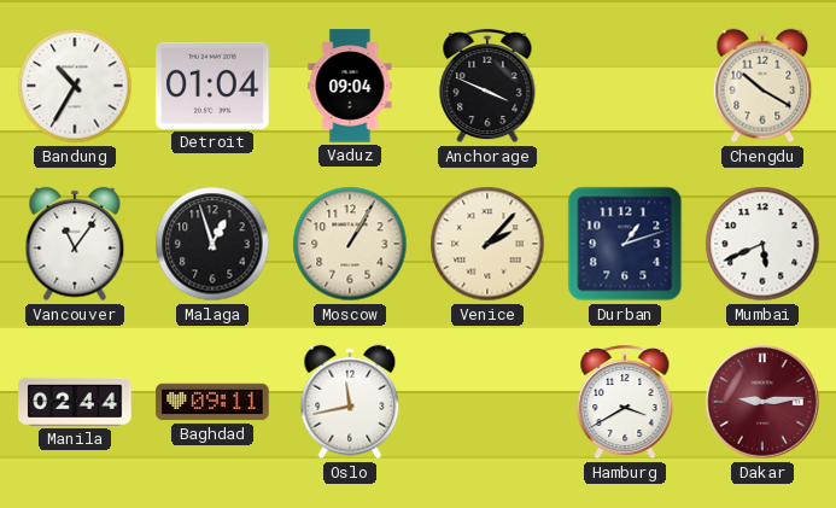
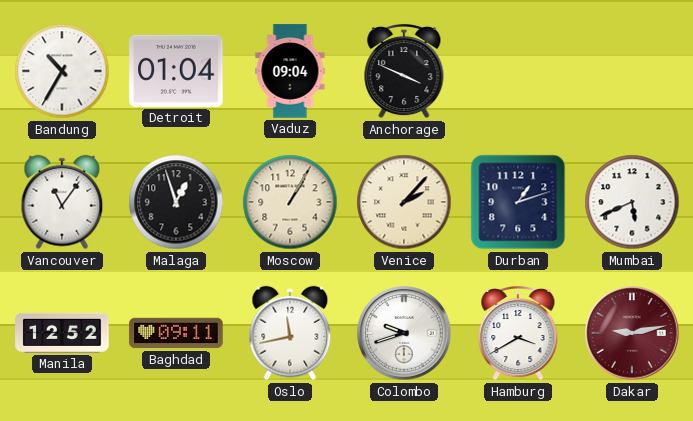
Chengdu: 10:20 -> none (762, 86)
Manila: 02:44 -> 12:52 (62, 333)
Colombo: none -> 9:42 (404, 333)
Dakar: 9:14 -> 9:13 (632, 333)
